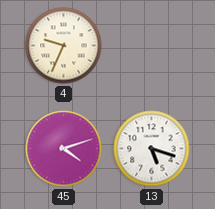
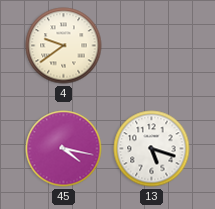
4: 9:34 -> 9:39 (64, 46)
45: 4:12 -> 4:17 (64, 149)
